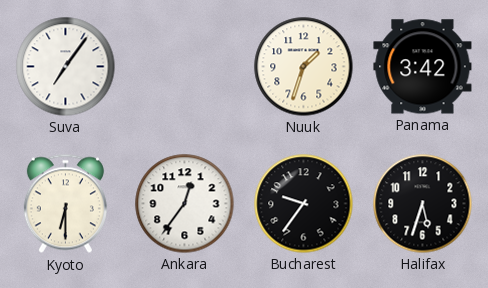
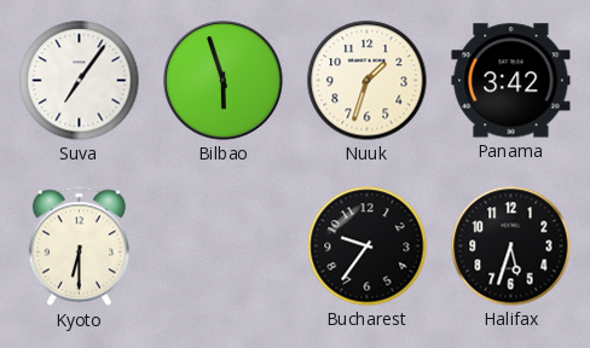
Bilbao: none -> 5:57 (224, 81)
Ankara: 12:36 -> none (185, 204)
